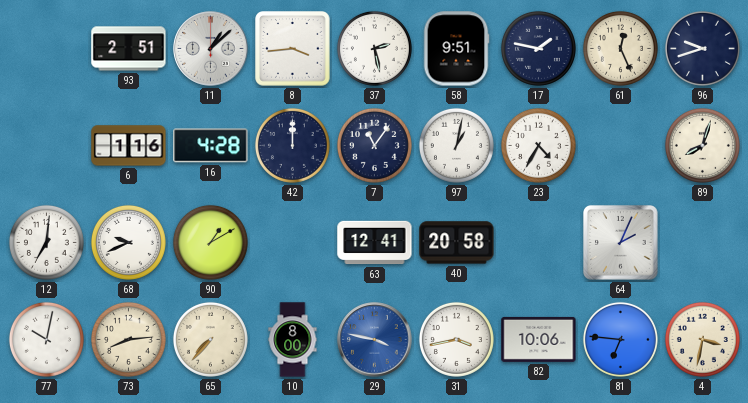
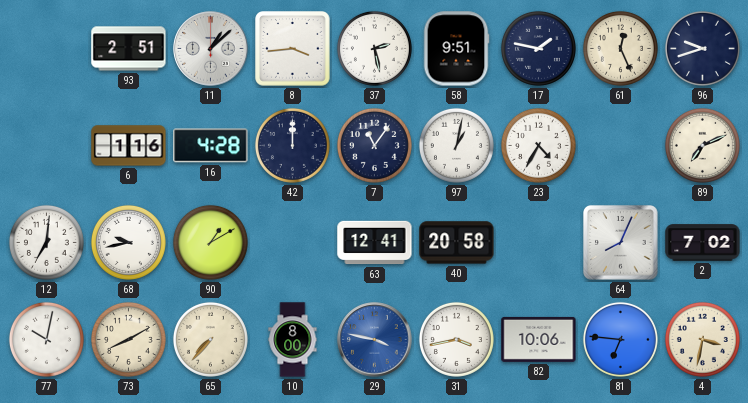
89: 8:03 -> 7:11 (702, 145)
68: 9:41 -> 9:43 (128, 242)
64: 2:04 -> 8:04 (621, 243)
2: none -> 7:02 (703, 243)
73: 8:14 -> 8:10 (128, 339)
